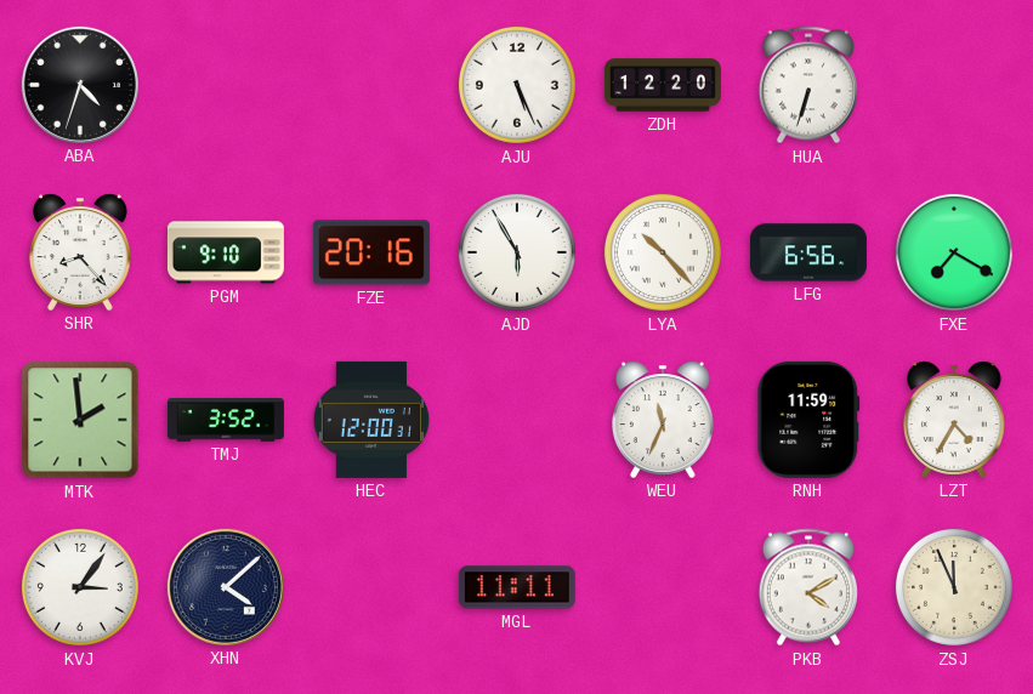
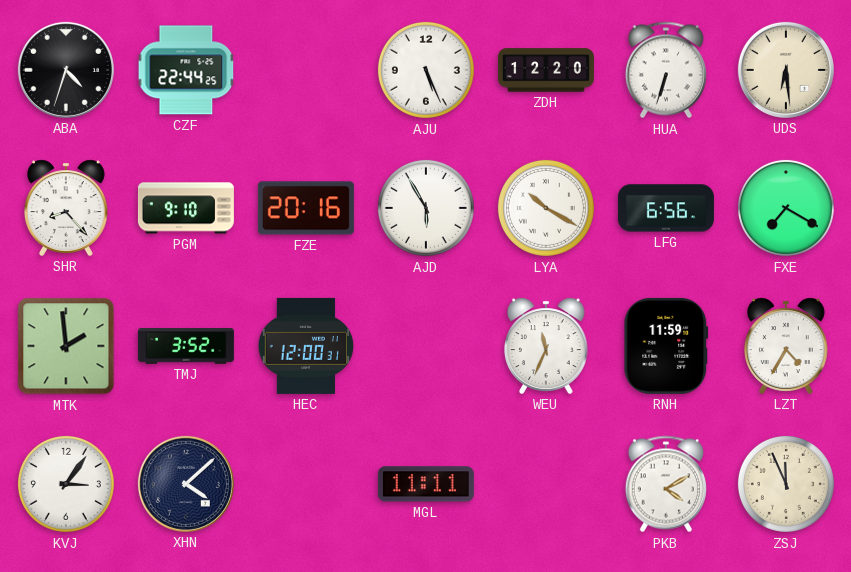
CZF: none -> 22:44 (186, 70)
UDS: none -> 6:29 (786, 70)
LYA: 10:23 -> 10:20 (546, 208)
